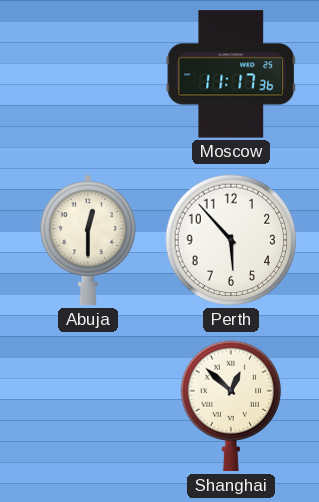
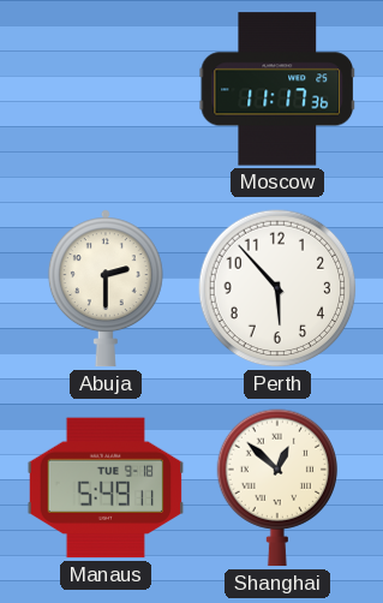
Abuja: 12:30 -> 2:30 (106, 288)
Manaus: none -> 5:49 (106, 488)
